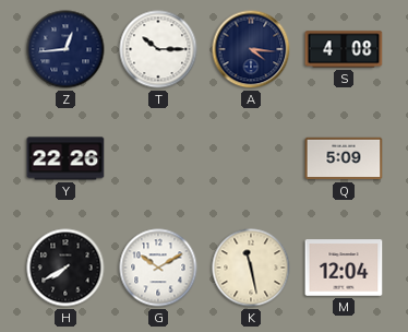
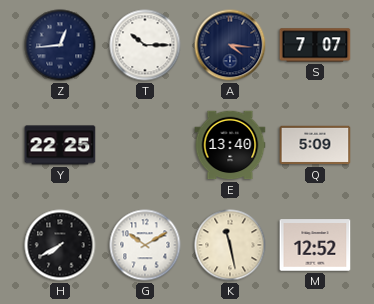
S: 4:08 -> 7:07 (315, 45)
Y: 22:26 -> 22:25 (60, 145)
E: none -> 13:40 (230, 145)
M: 12:04 -> 12:52 (315, 245)
